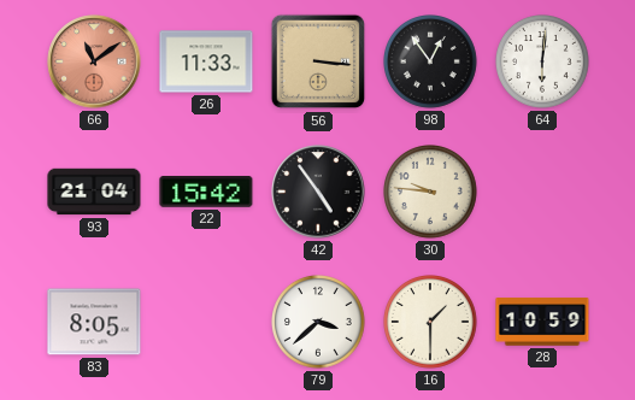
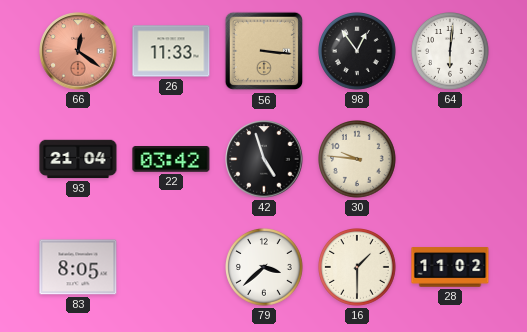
66: 11:09 -> 12:21 (78, 51)
22: 15:42 -> 03:42 (171, 159)
42: 4:54 -> 4:57 (264, 159)
28: 10:59 -> 11:02 (450, 267)
